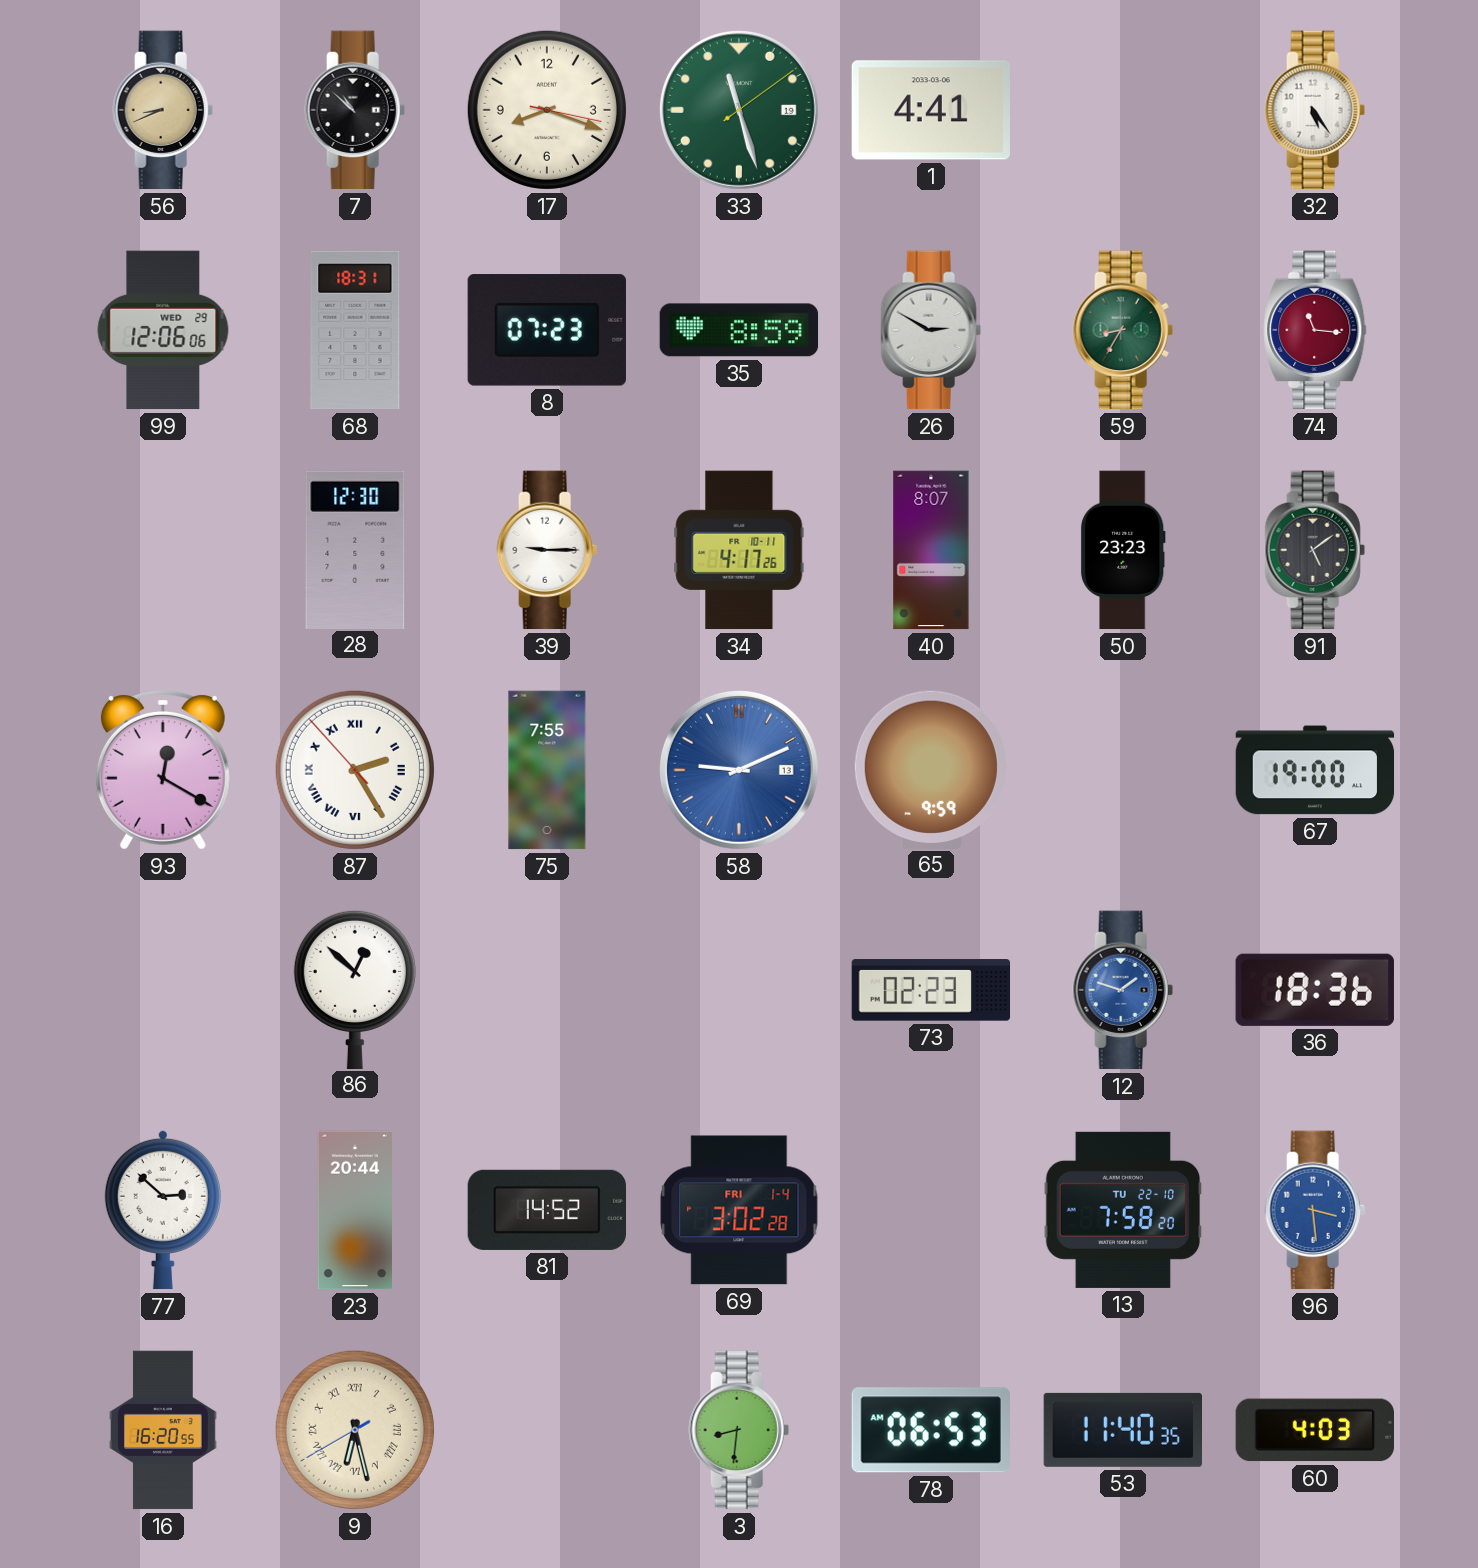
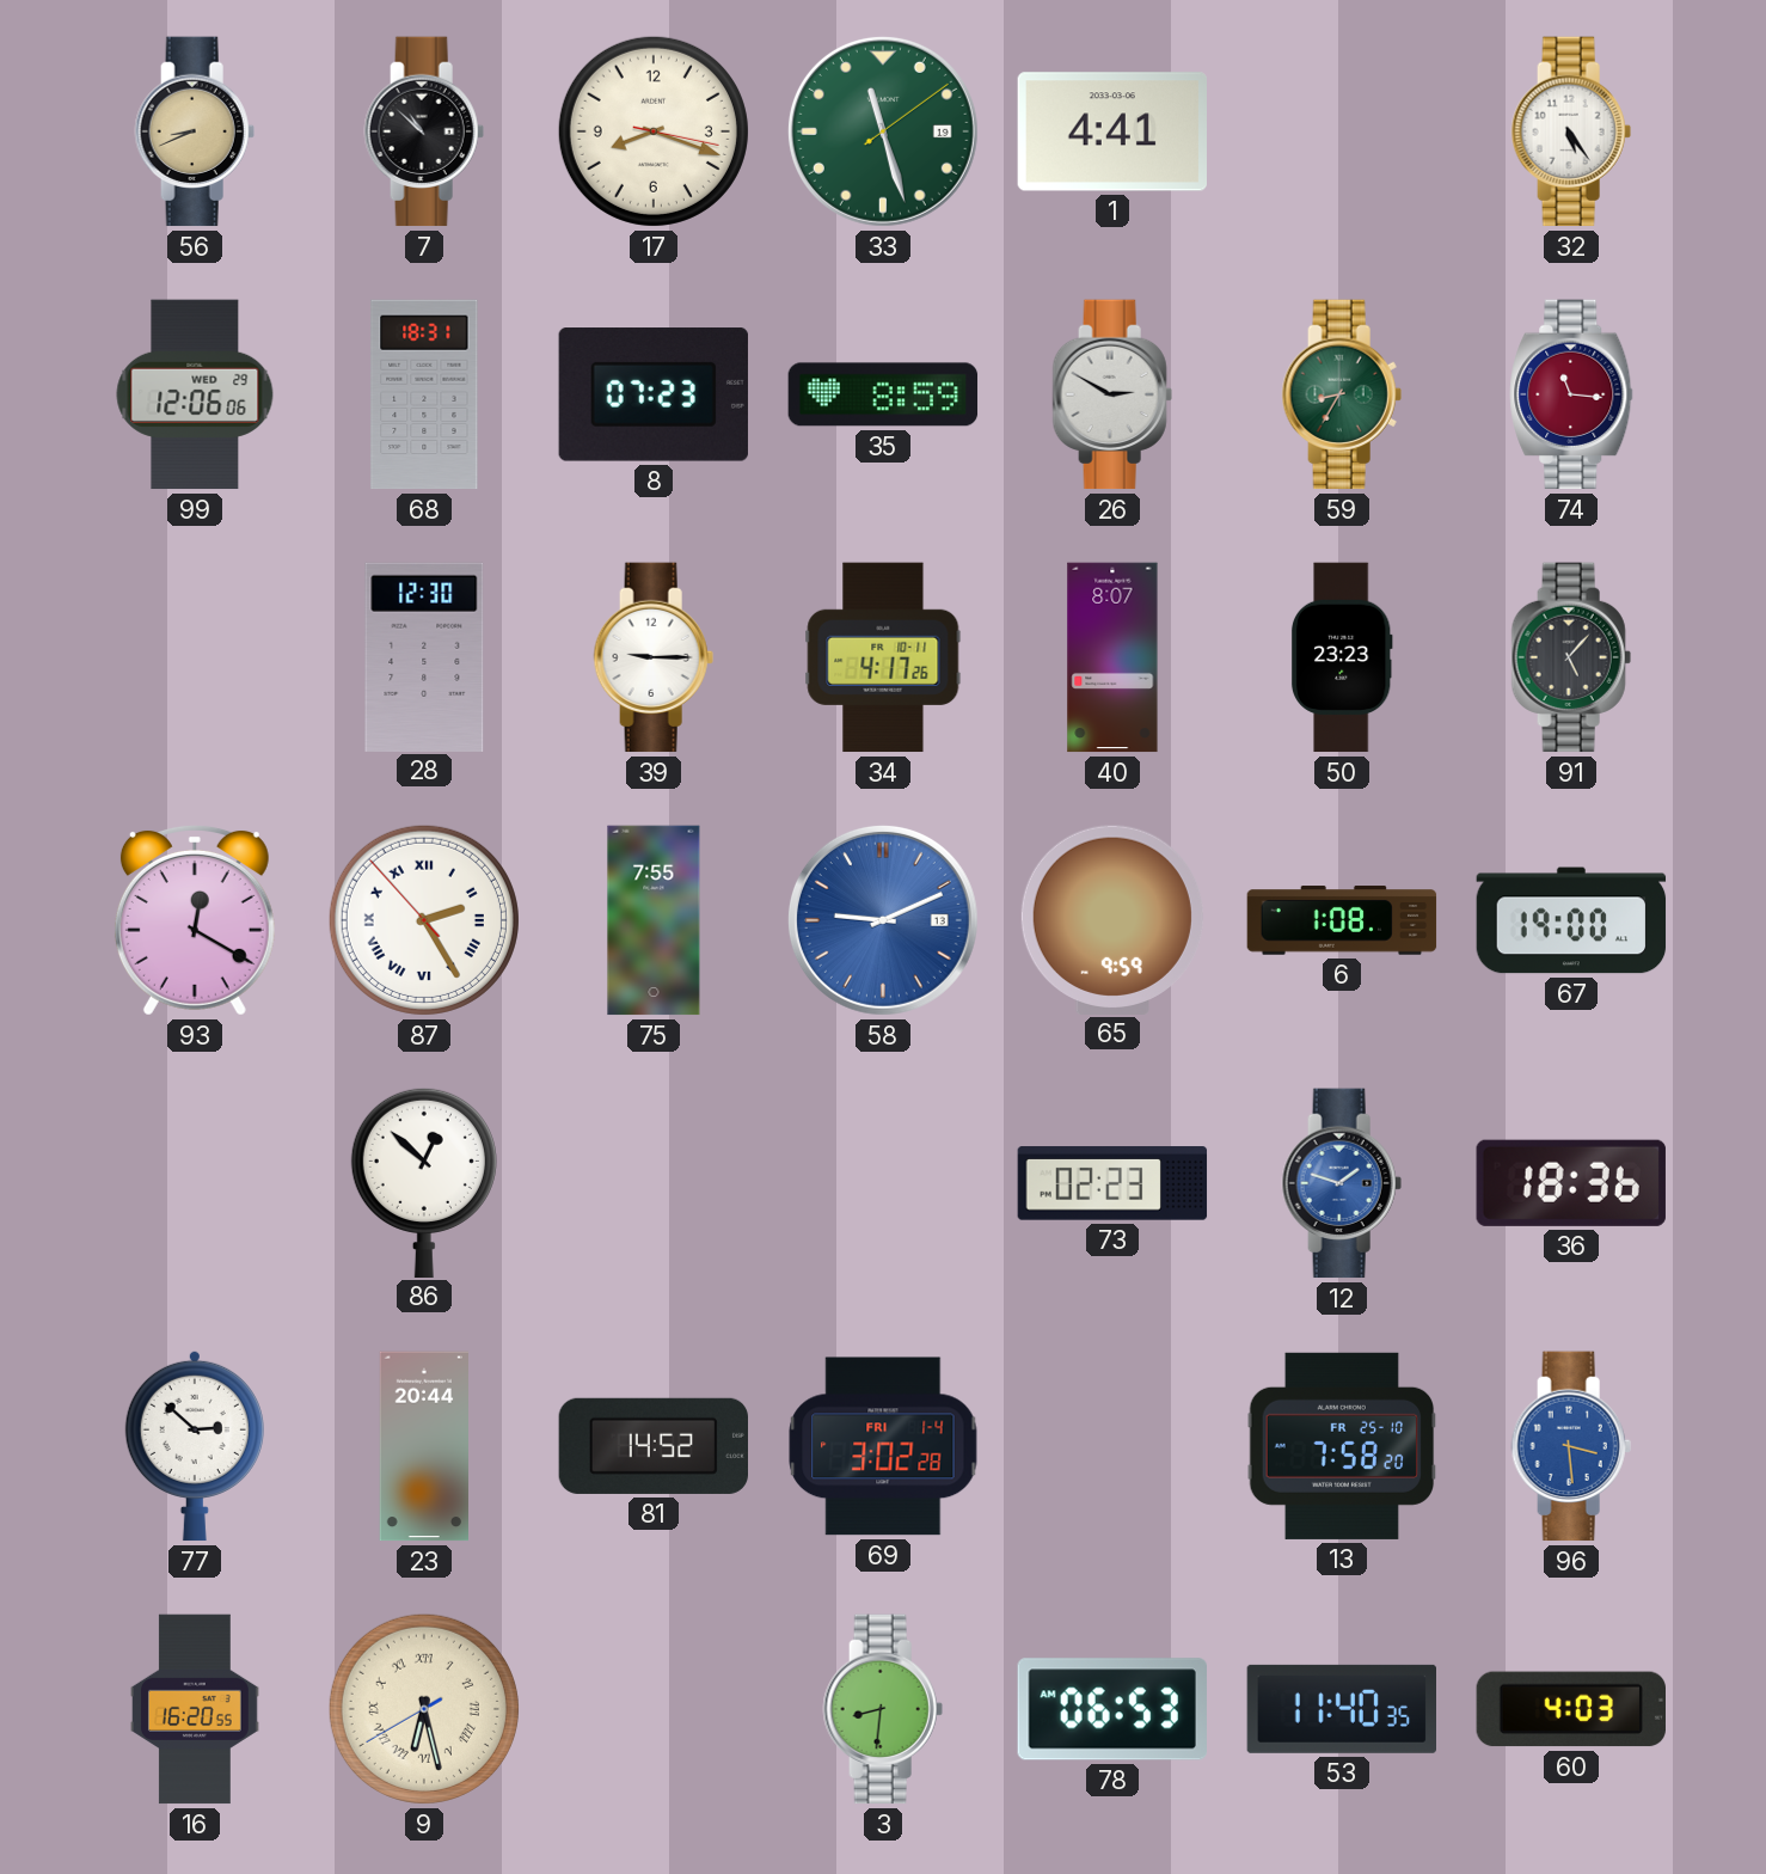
91: 5:09 -> 5:07 (1571, 657)
6: none -> 1:08 (1342, 920)
13 date: TU 22-10 -> FR 25-10 (1342, 1446)
